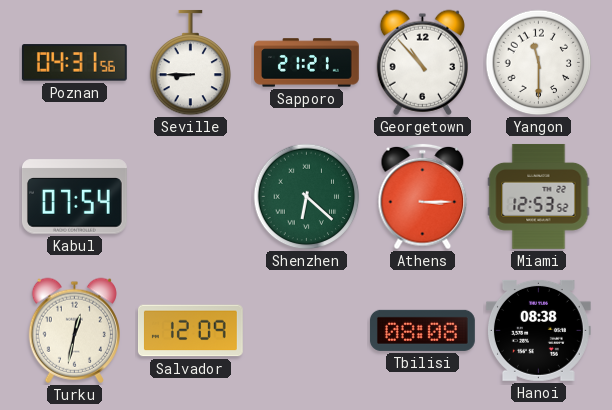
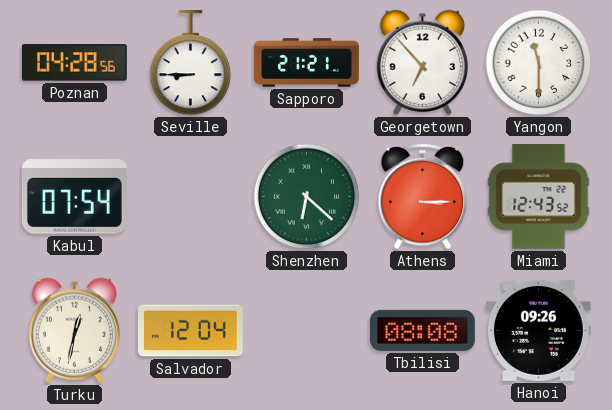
Poznan: 04:31 -> 04:28 (74, 63)
Georgetown: 10:53 -> 6:53 (422, 62)
Miami: 12:53 -> 12:43 (539, 196)
Salvador: 12:09 -> 12:04 (190, 331)
Hanoi: 08:38 -> 09:26 (538, 330)
